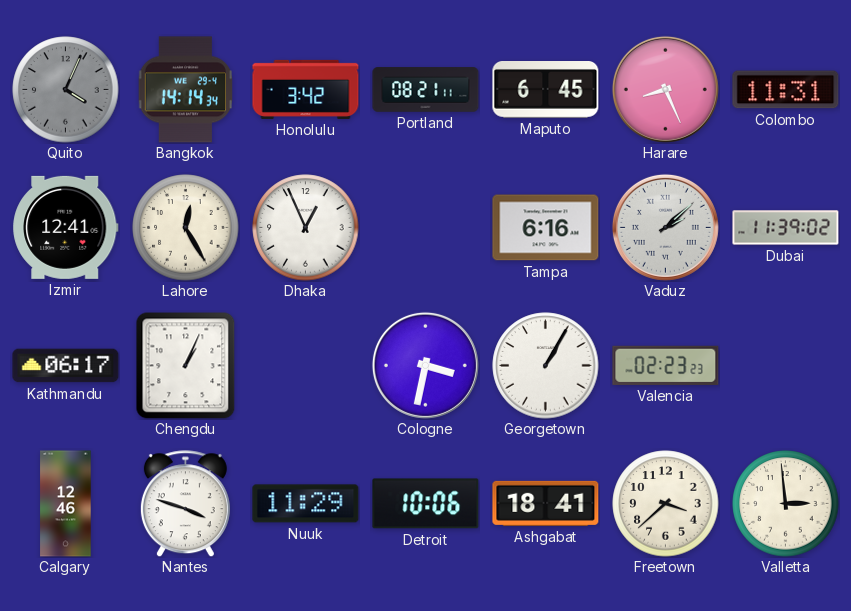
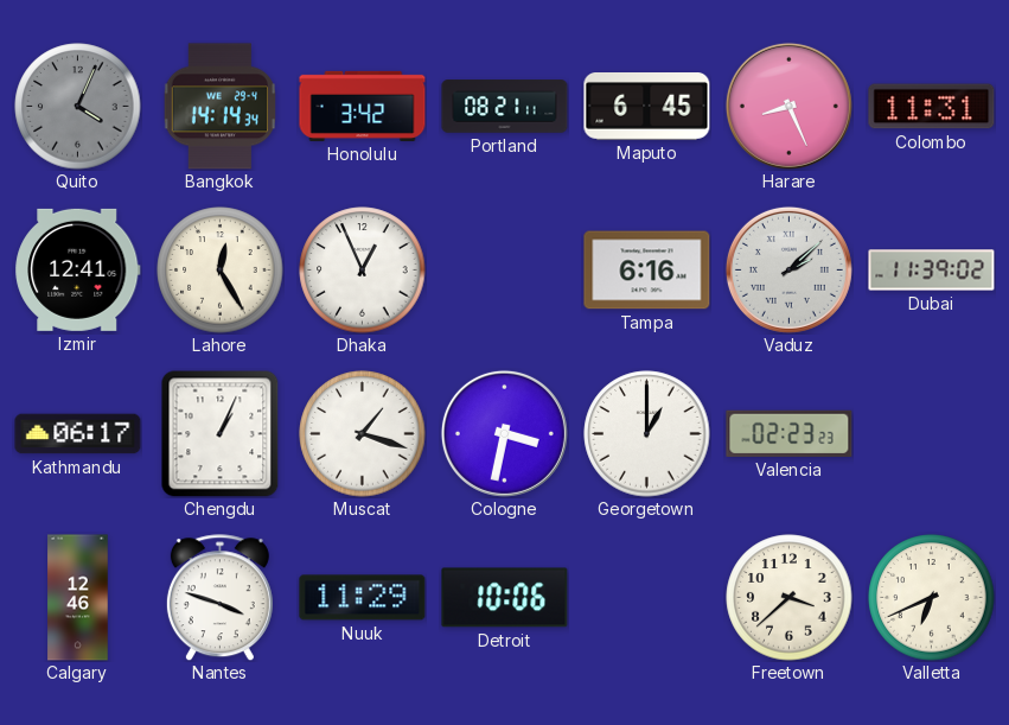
Muscat: none -> 1:18 (363, 434)
Georgetown: 1:05 -> 1:00 (647, 434)
Ashgabat: 18:41 -> none (546, 503)
Valletta: 2:59 -> 6:41 (932, 598)
